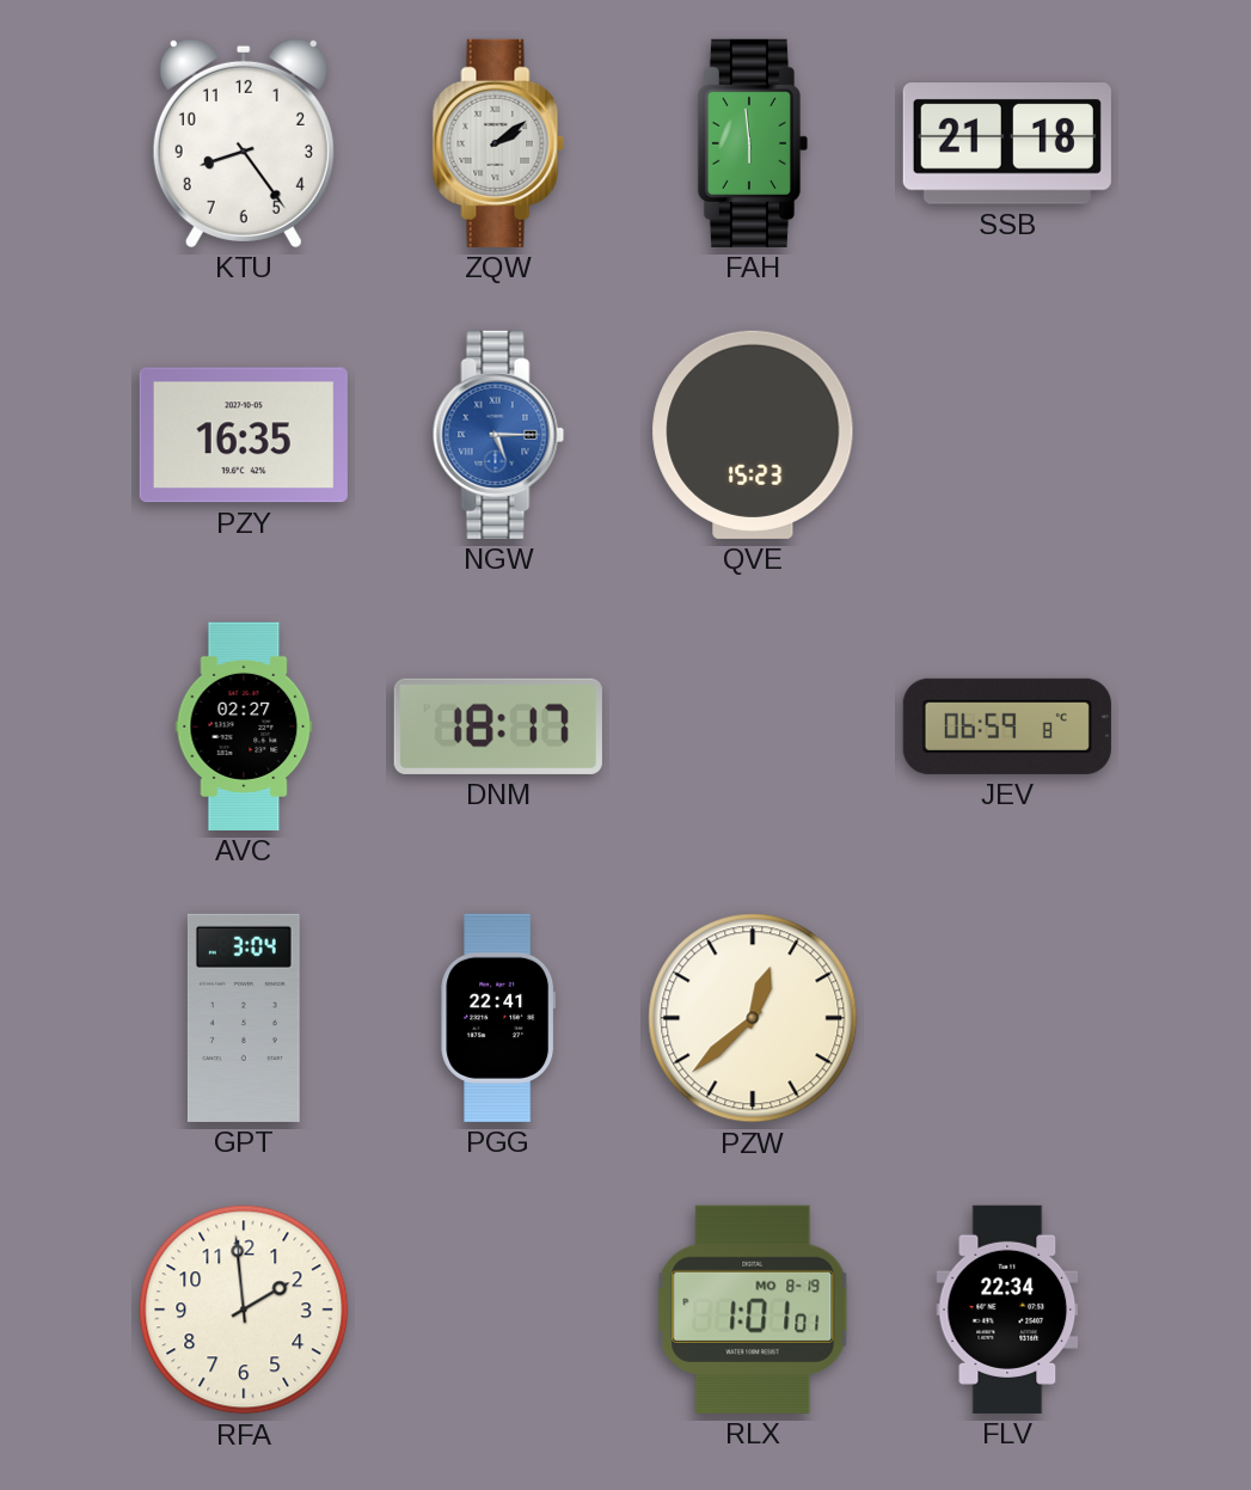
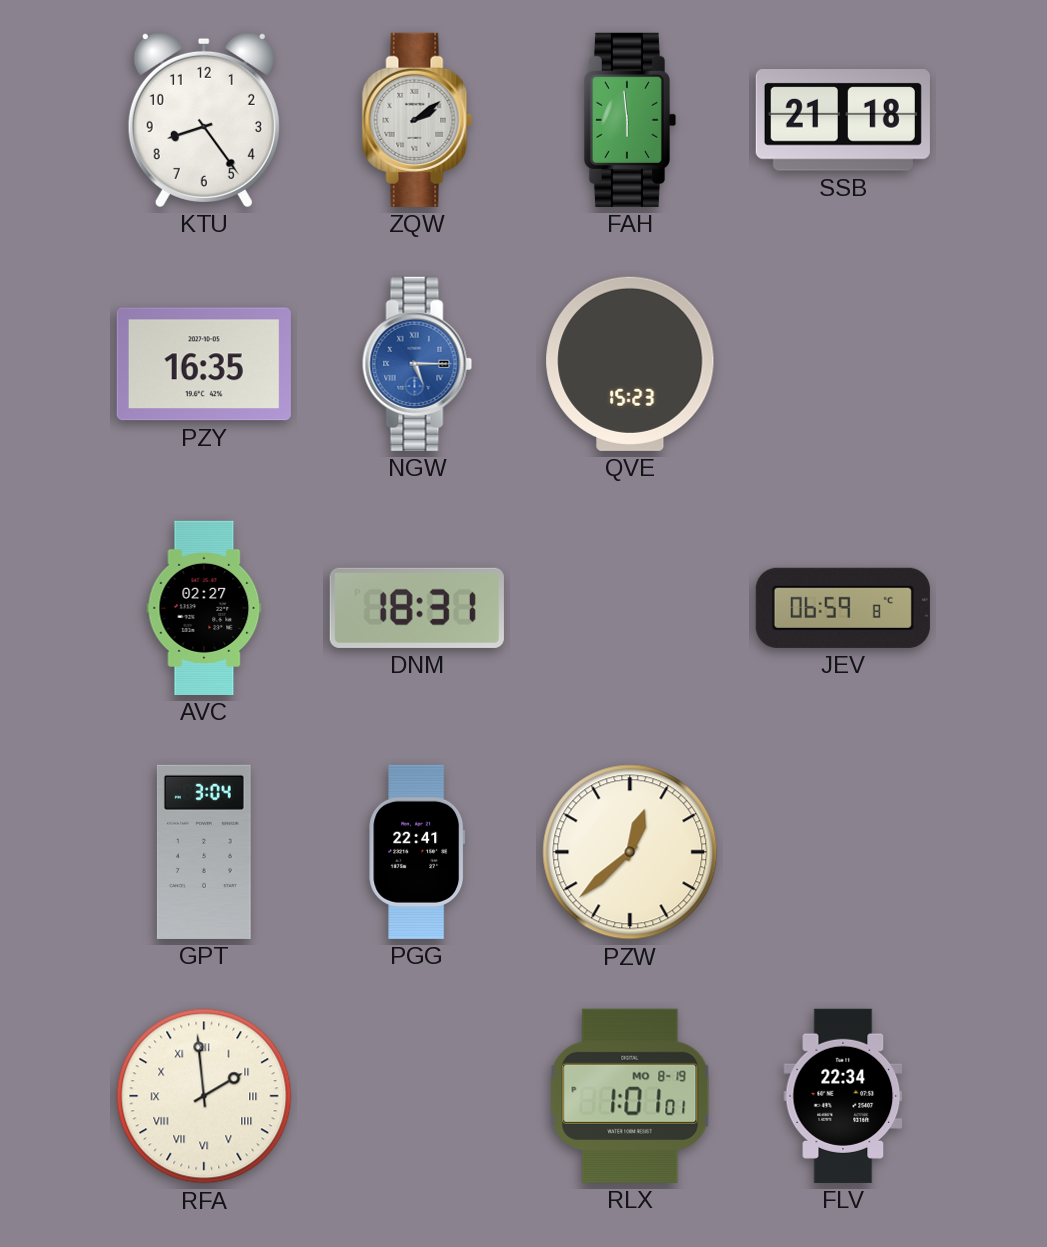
DNM: 18:17 -> 18:31 (417, 608)
RFA numerals: Arabic -> Roman (204, 1096)
